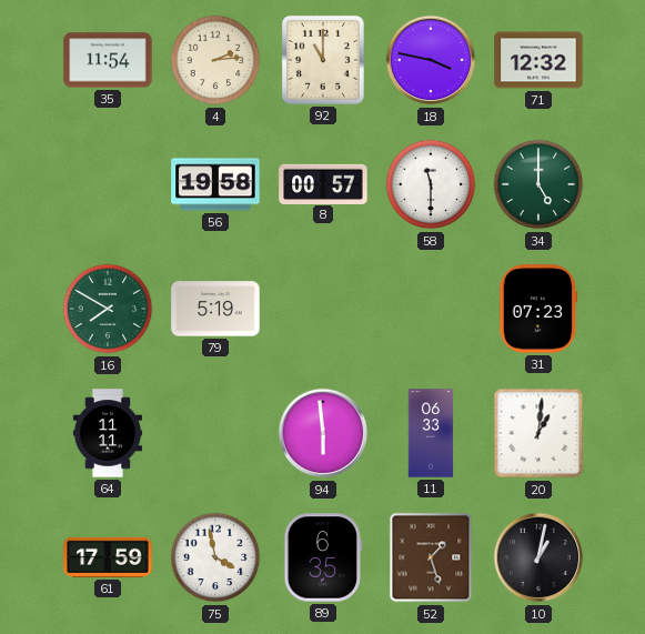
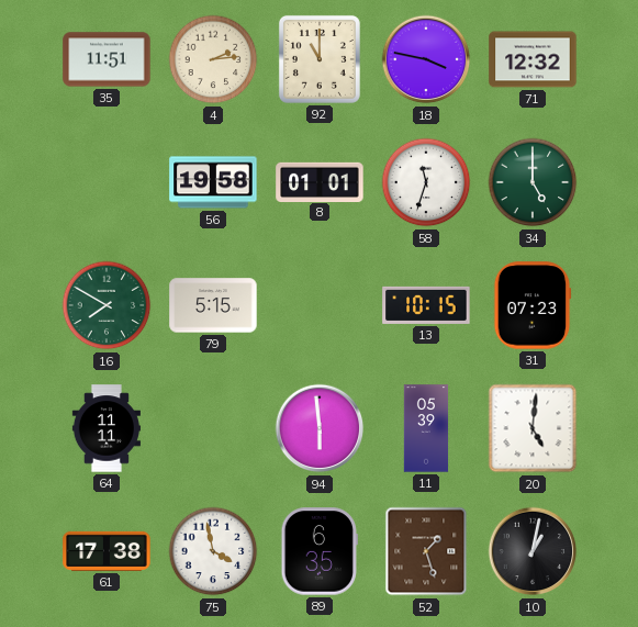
35: 11:54 -> 11:51 (107, 59)
8: 00:57 -> 01:01 (320, 181)
58: 11:30 -> 11:33 (426, 182)
79: 5:19 -> 5:15 (213, 305)
13: none -> 10:15 (426, 305)
11: 06:33 -> 05:39 (426, 428)
20: 1:01 -> 5:01 (533, 428)
61: 17:59 -> 17:38 (107, 551)
